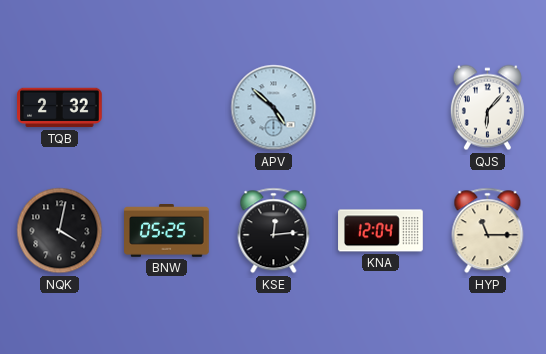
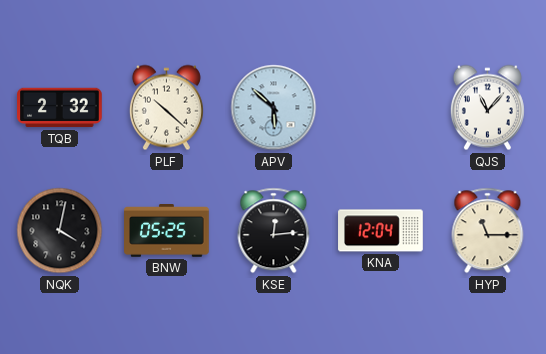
PLF: none -> 10:22 (166, 108)
APV: 4:52 -> 5:52 (274, 108)
QJS: 6:07 -> 11:07 (487, 108)
